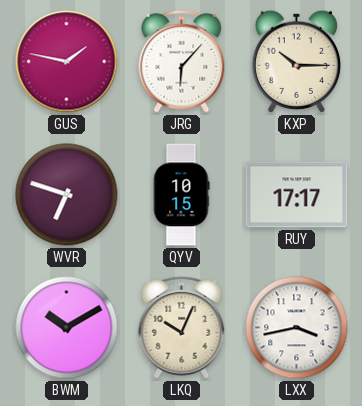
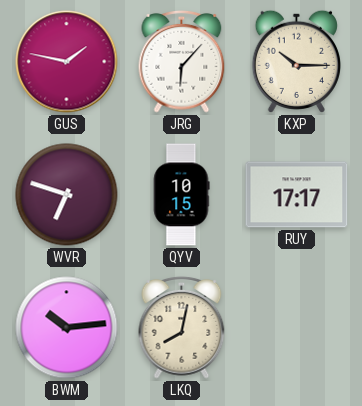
BWM: 10:10 -> 10:14 (67, 328)
LKQ: 10:04 -> 8:02 (182, 328)
LXX: 3:43 -> none (297, 328)
